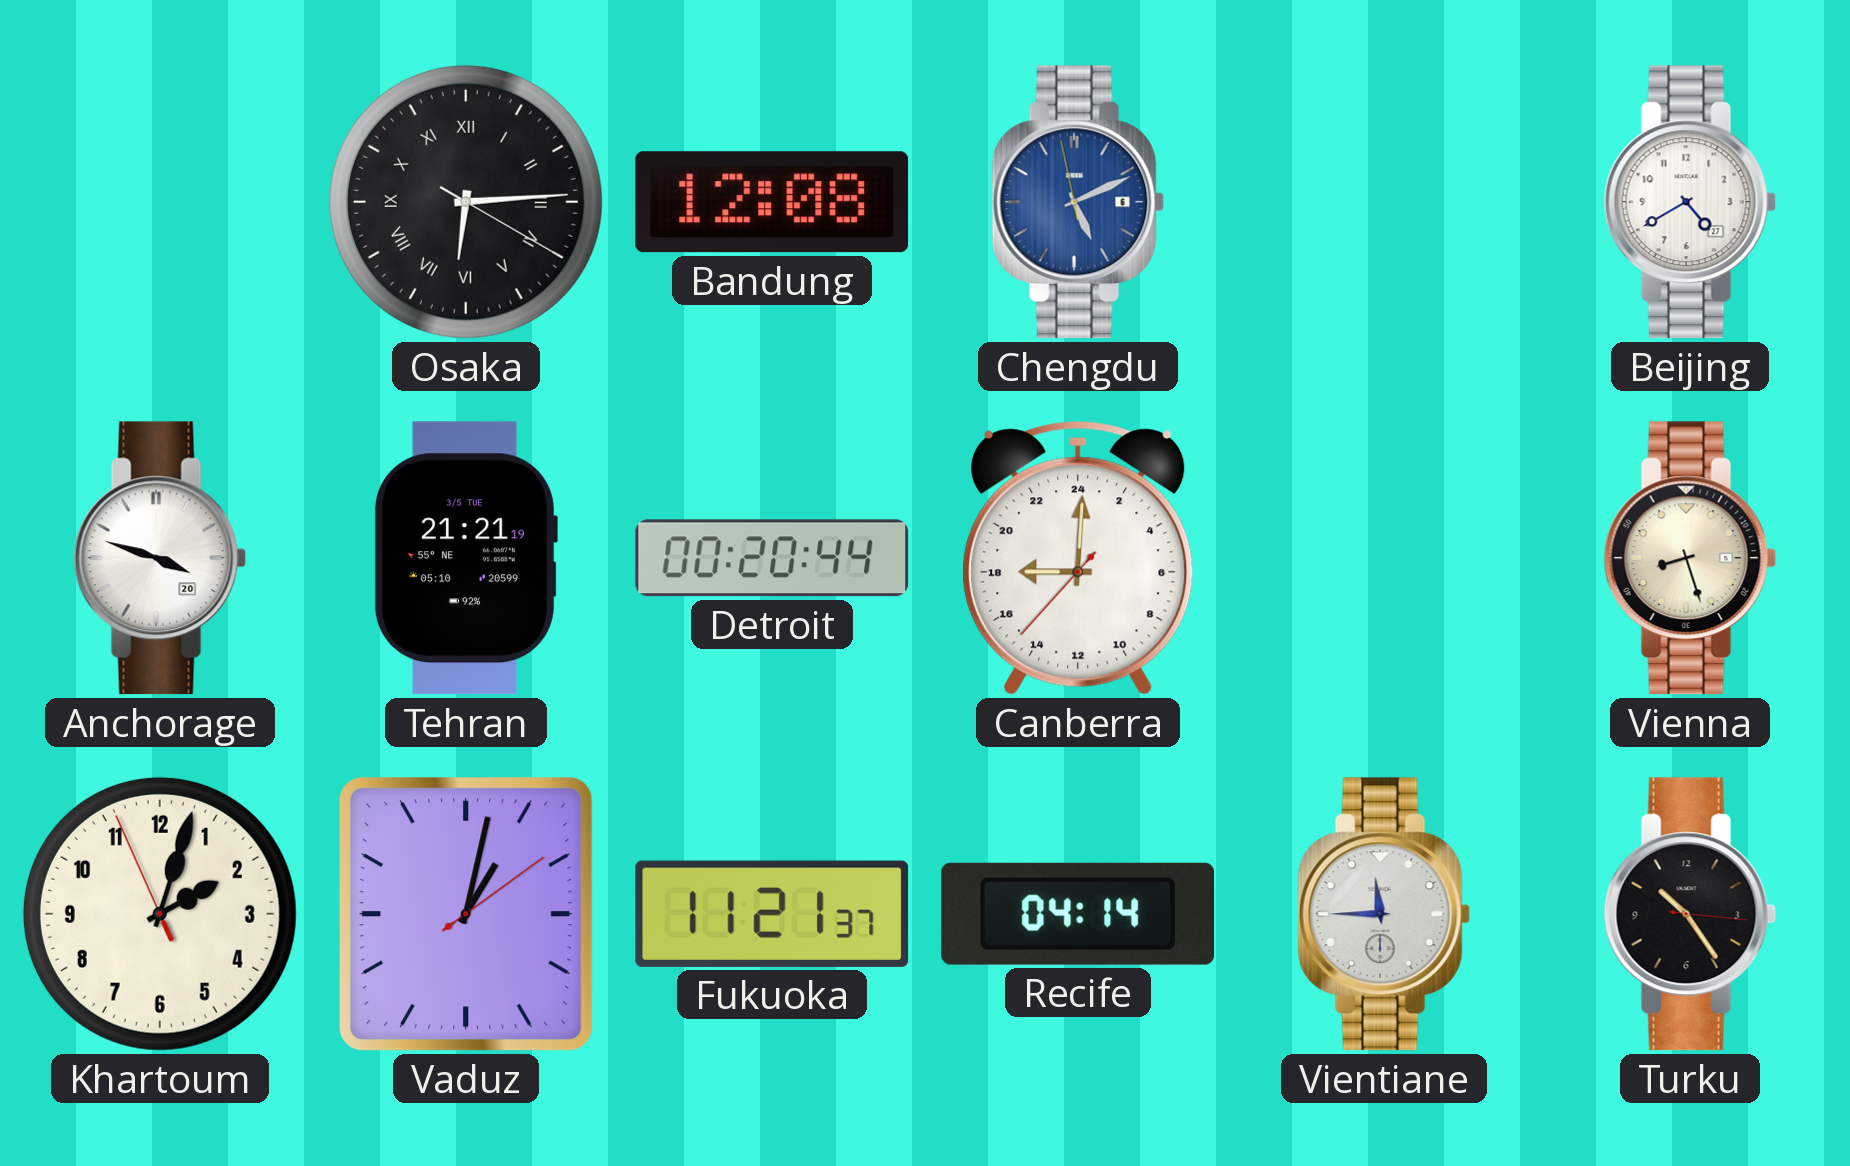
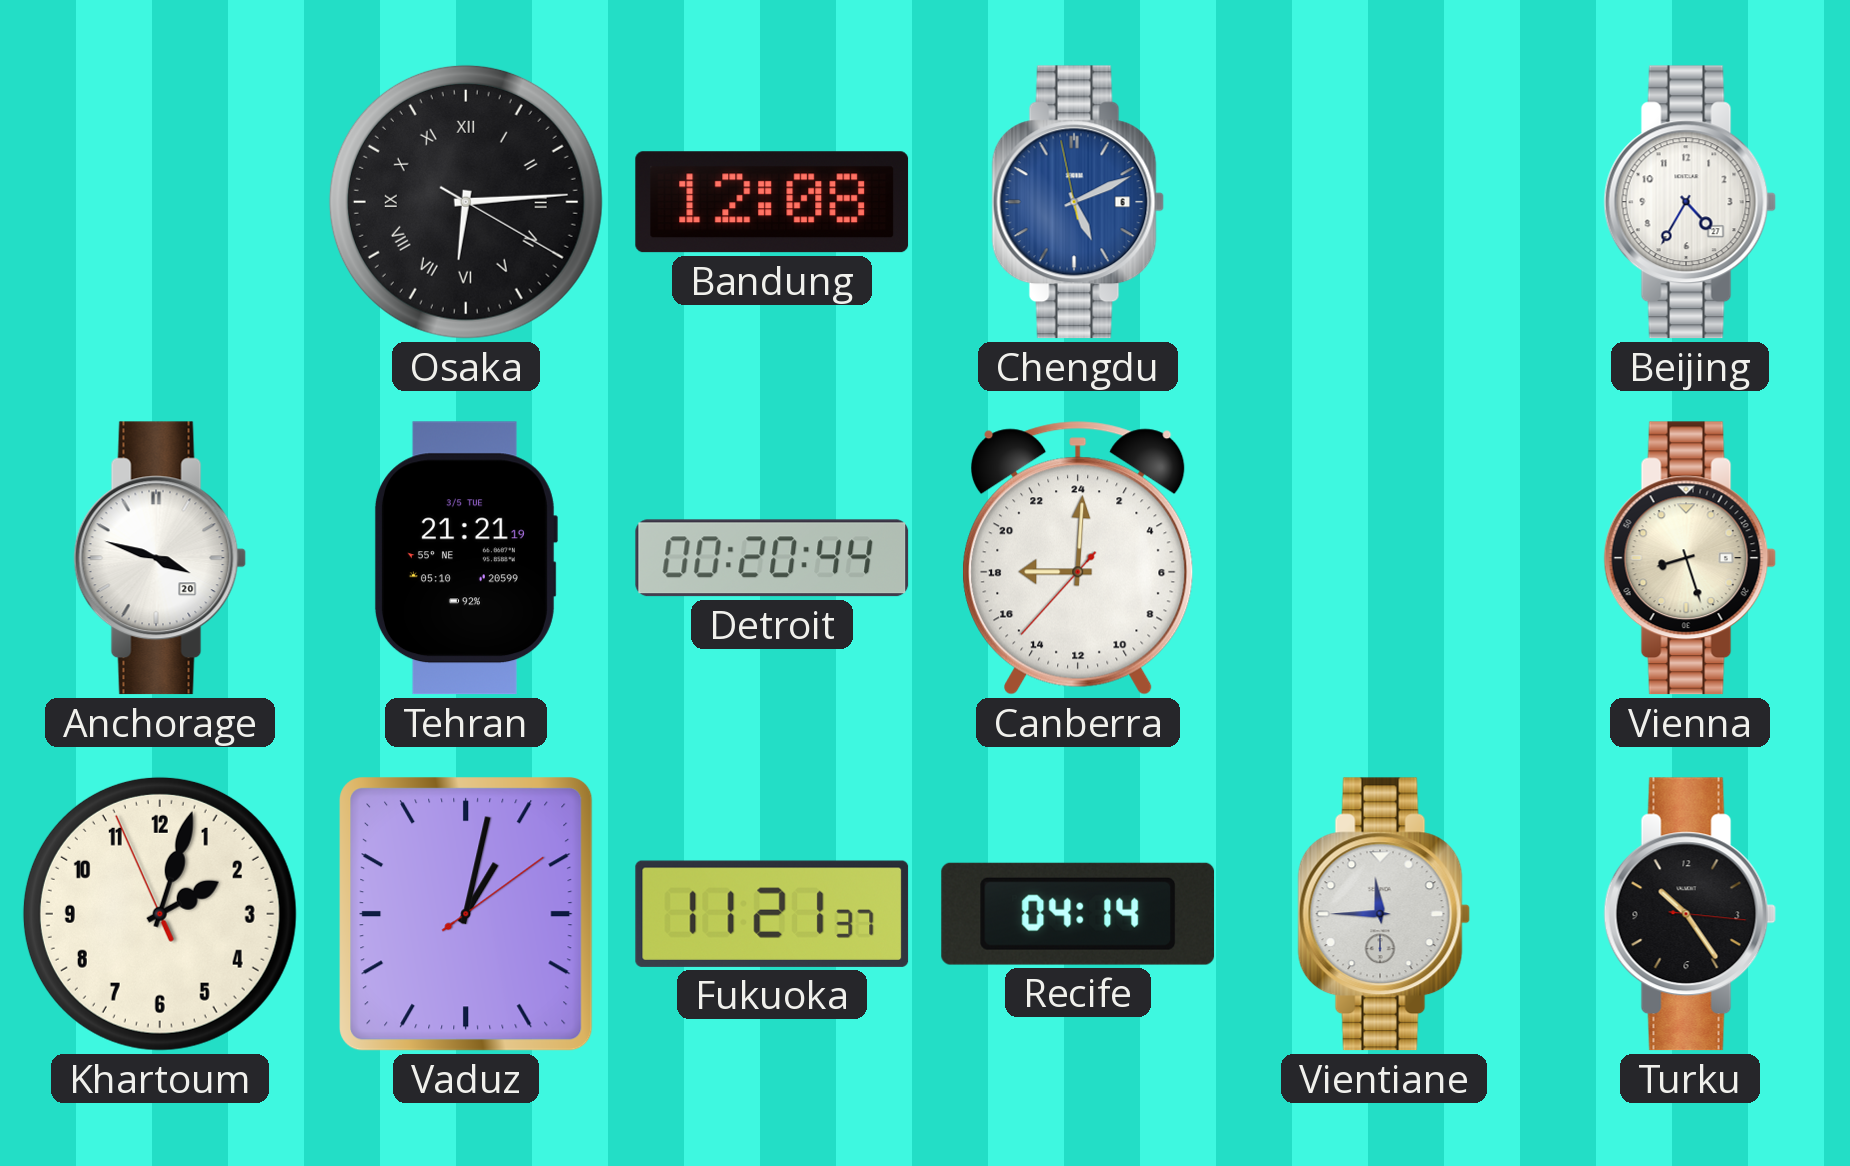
Beijing: 4:40 -> 4:35 (1690, 202)
